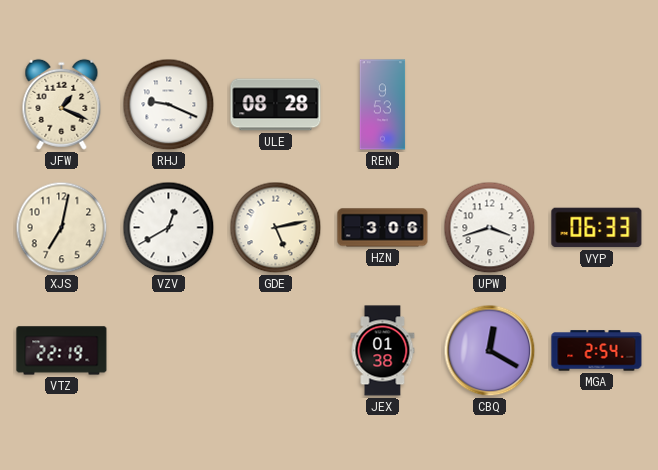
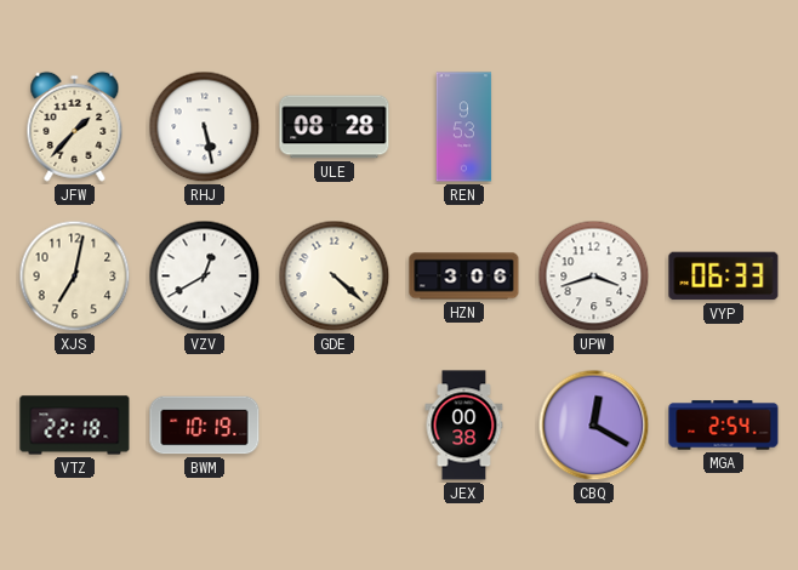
JFW: 1:19 -> 1:37 (75, 126)
RHJ: 9:19 -> 5:28 (205, 127)
GDE: 5:13 -> 4:22 (335, 277)
VTZ: 22:19 -> 22:18 (75, 426)
BWM: none -> 10:19 (205, 426)
JEX: 01:38 -> 00:38 (464, 426)
